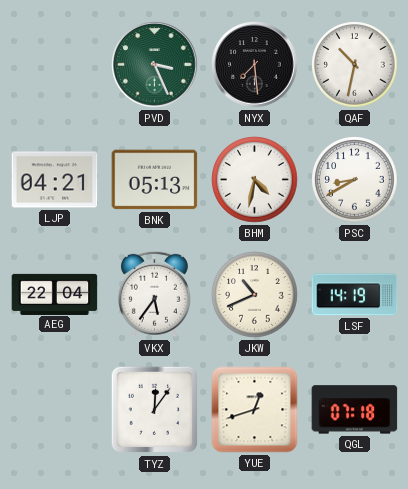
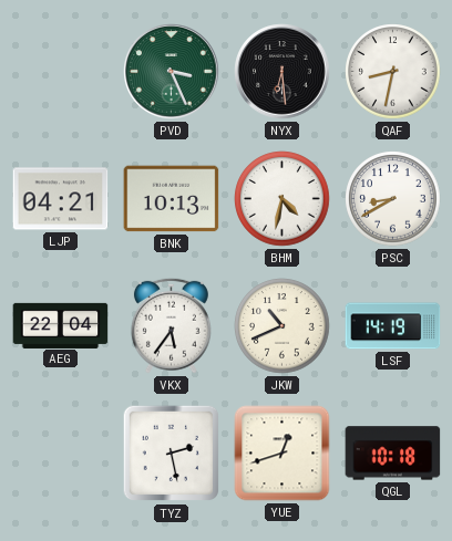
NYX: 7:29 -> 6:29 (282, 72)
QAF: 10:32 -> 8:32 (393, 72)
BNK: 05:13 -> 10:13 (172, 199)
TYZ: 12:06 -> 2:28 (172, 454)
QGL: 07:18 -> 10:18 (393, 454)
